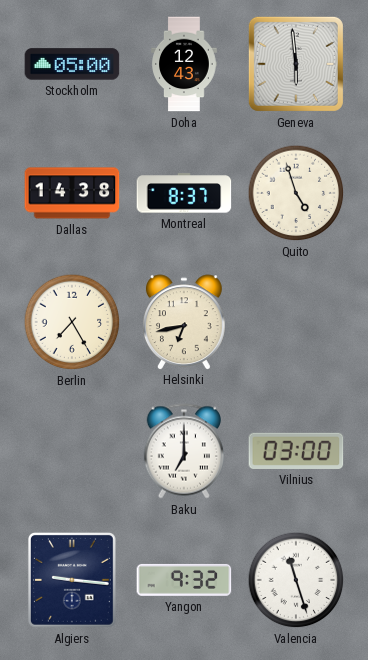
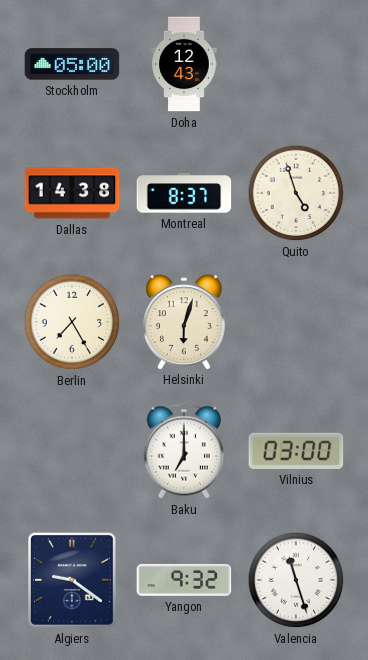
Geneva: 5:59 -> none (296, 64)
Helsinki: 6:43 -> 6:03 (184, 322)
Algiers: 9:16 -> 9:21 (72, 581)
